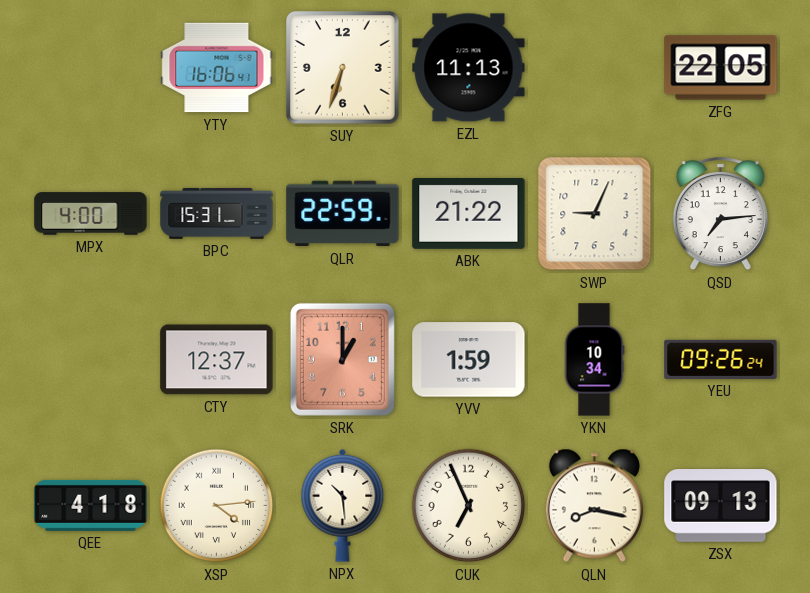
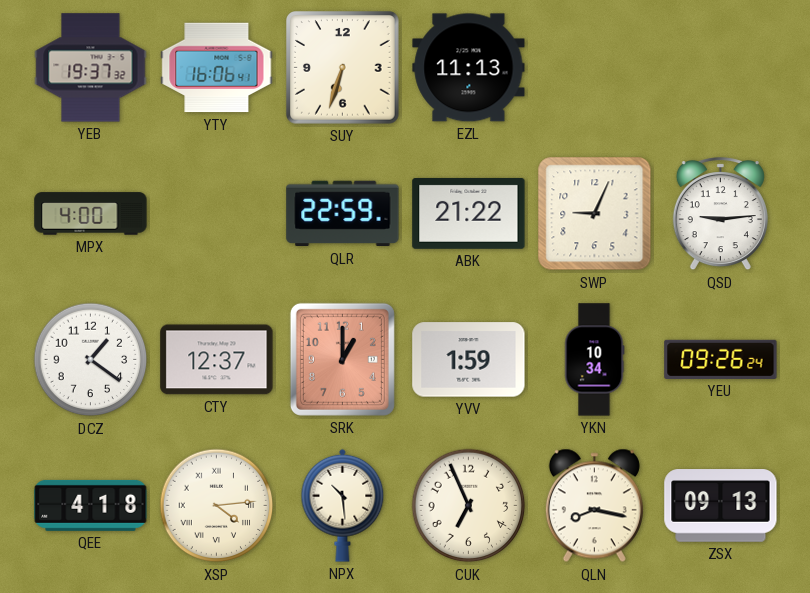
YEB: none -> 19:37 (91, 68)
ZFG: 22:05 -> none (721, 68)
BPC: 15:31 -> none (217, 214)
QSD: 7:14 -> 9:14 (720, 214)
DCZ: none -> 1:21 (91, 360)
